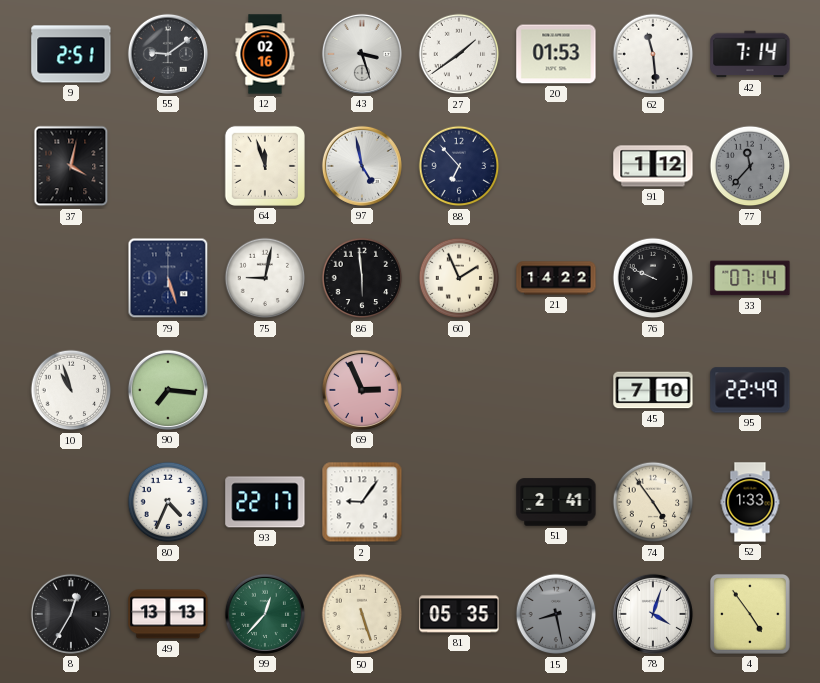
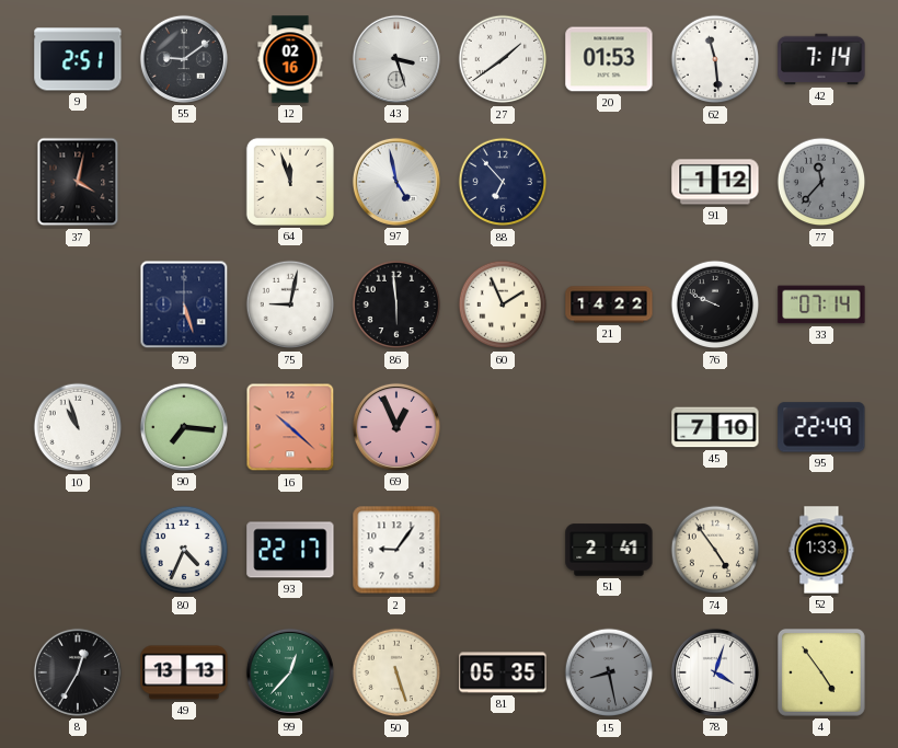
16: none -> 10:22 (290, 427)
69: 2:56 -> 12:56 (396, 427)
